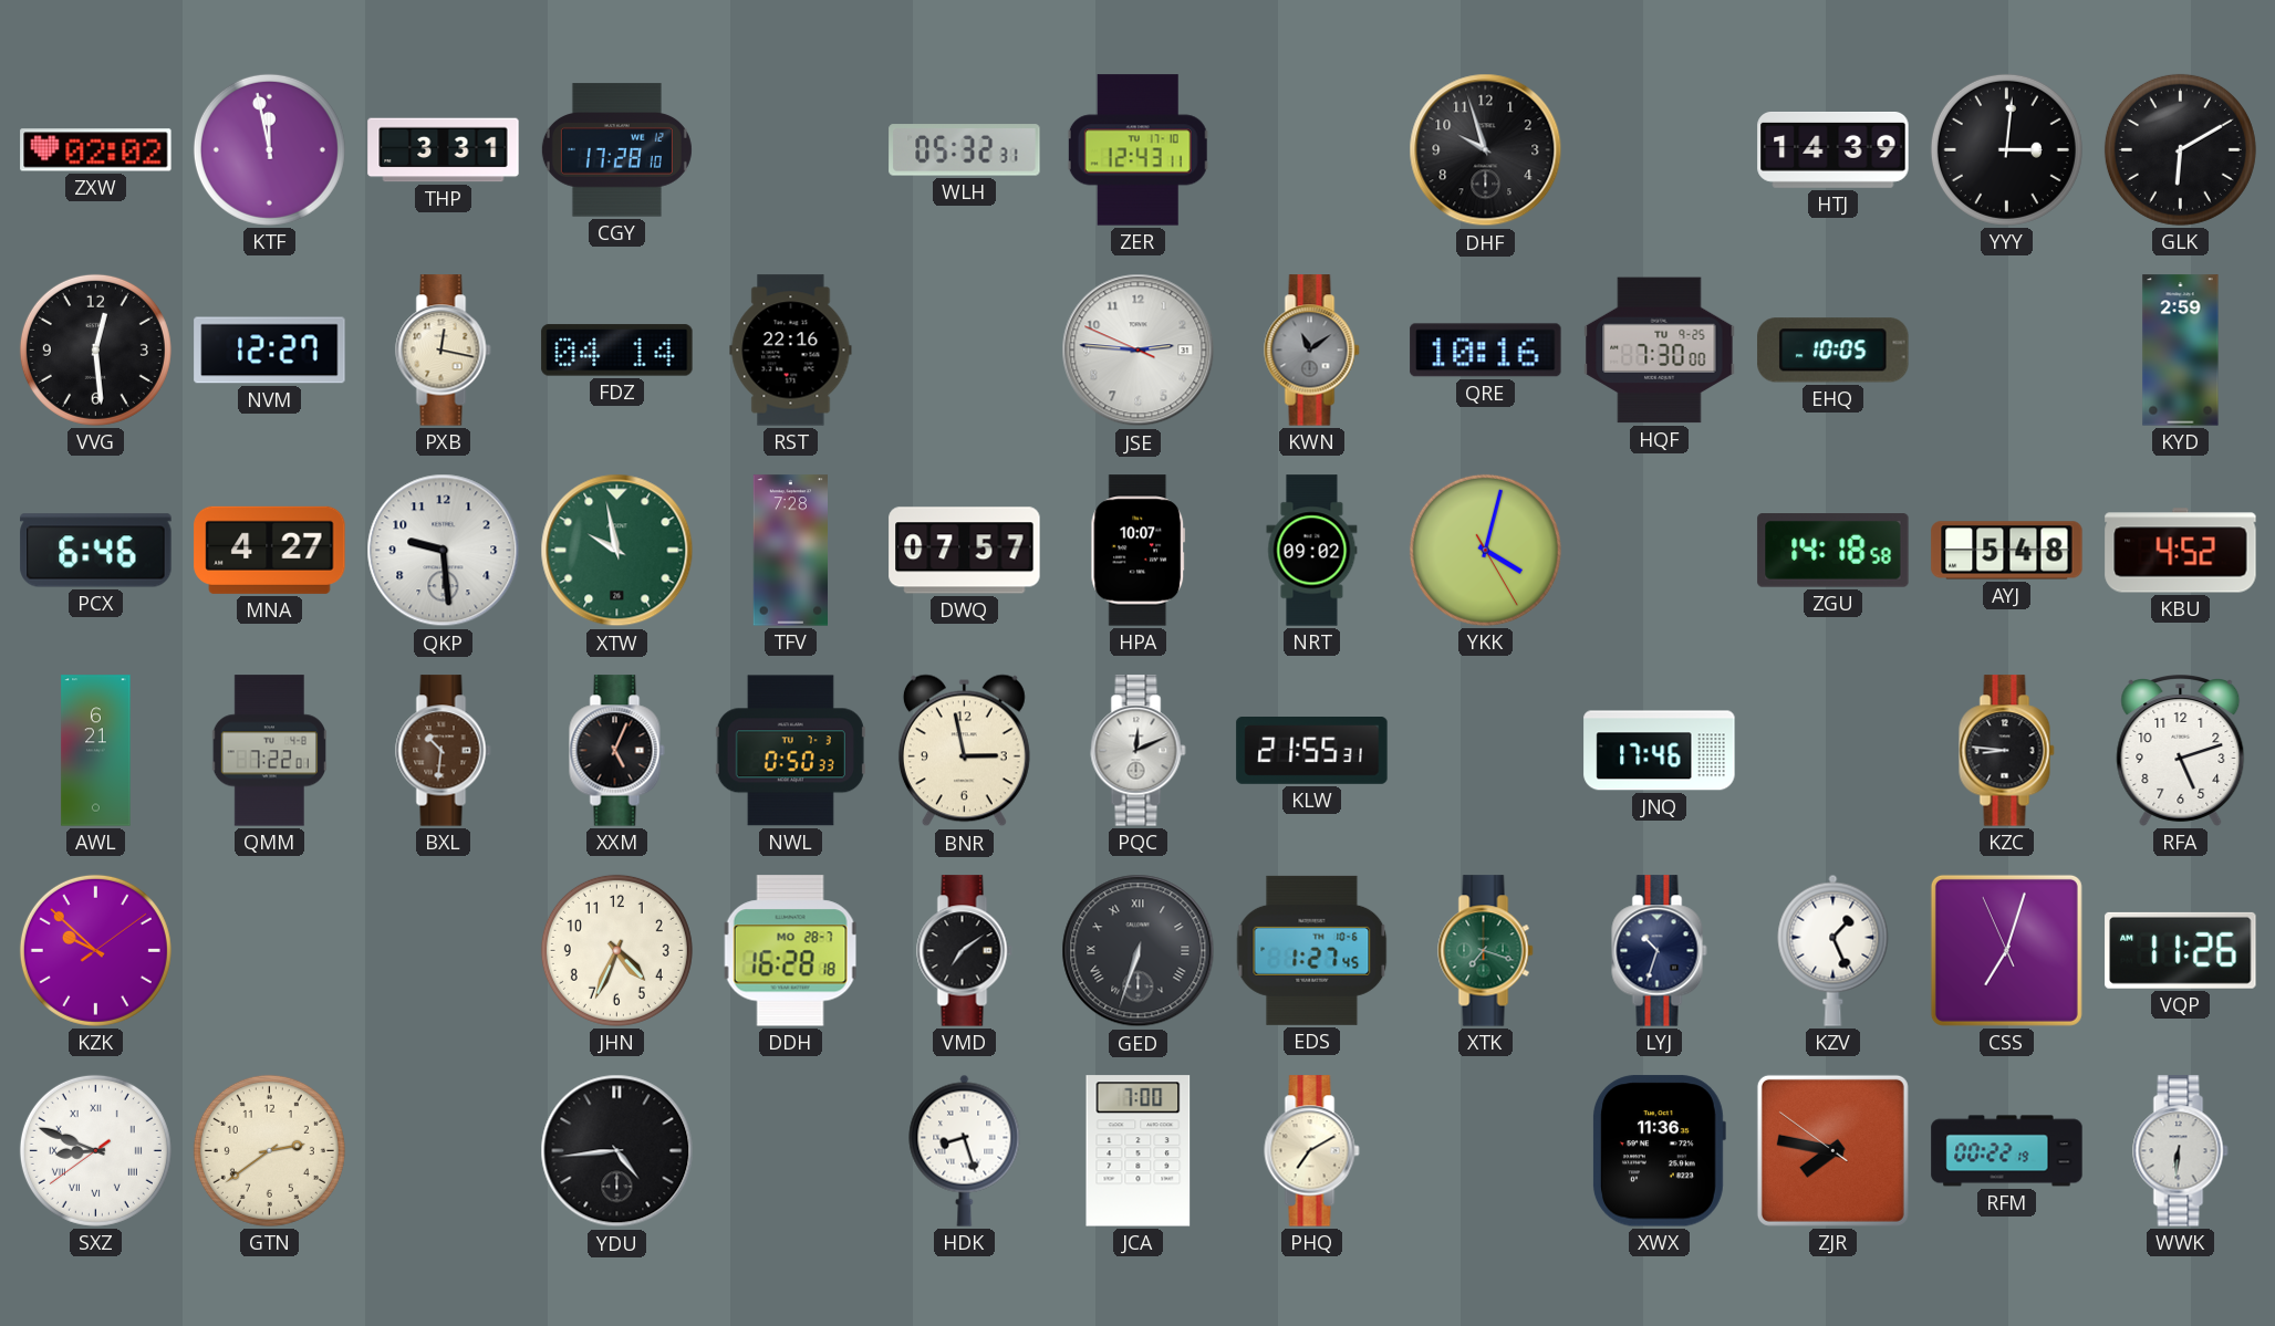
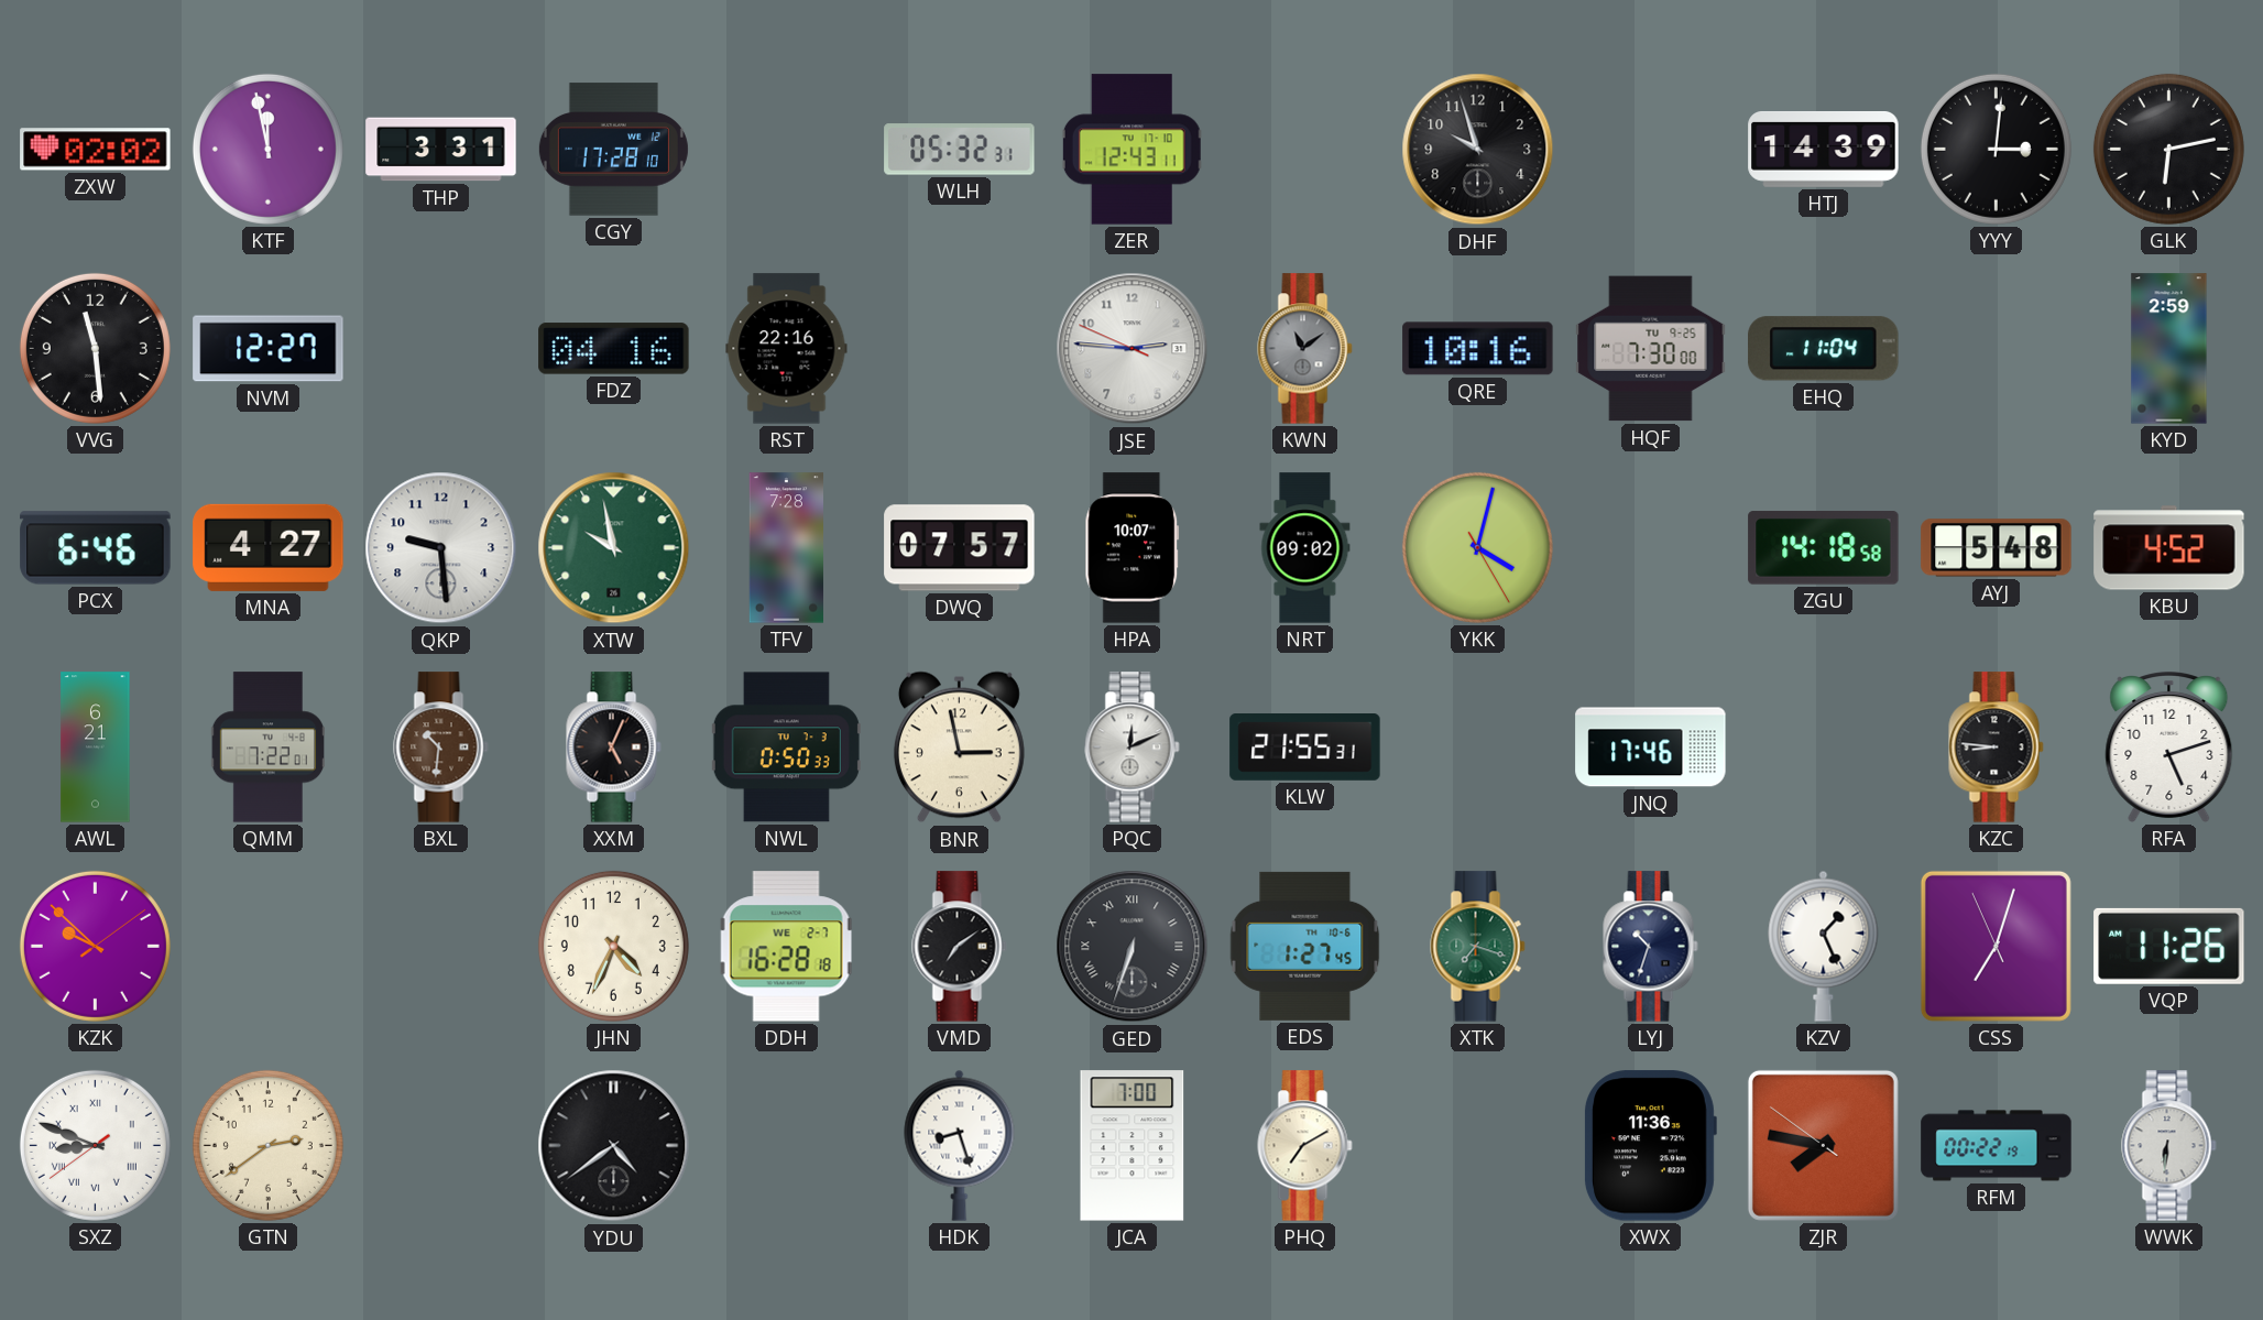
GLK: 6:10 -> 6:13 (2168, 149)
VVG: 12:29 -> 11:29 (95, 348)
PXB: 12:17 -> none (444, 351)
FDZ: 04:14 -> 04:16 (614, 349)
EHQ: 10:05 -> 11:04 (1824, 349)
DDH date: MO 28-7 -> WE 2-7 (787, 947)
YDU: 4:44 -> 4:39 (614, 1146)
